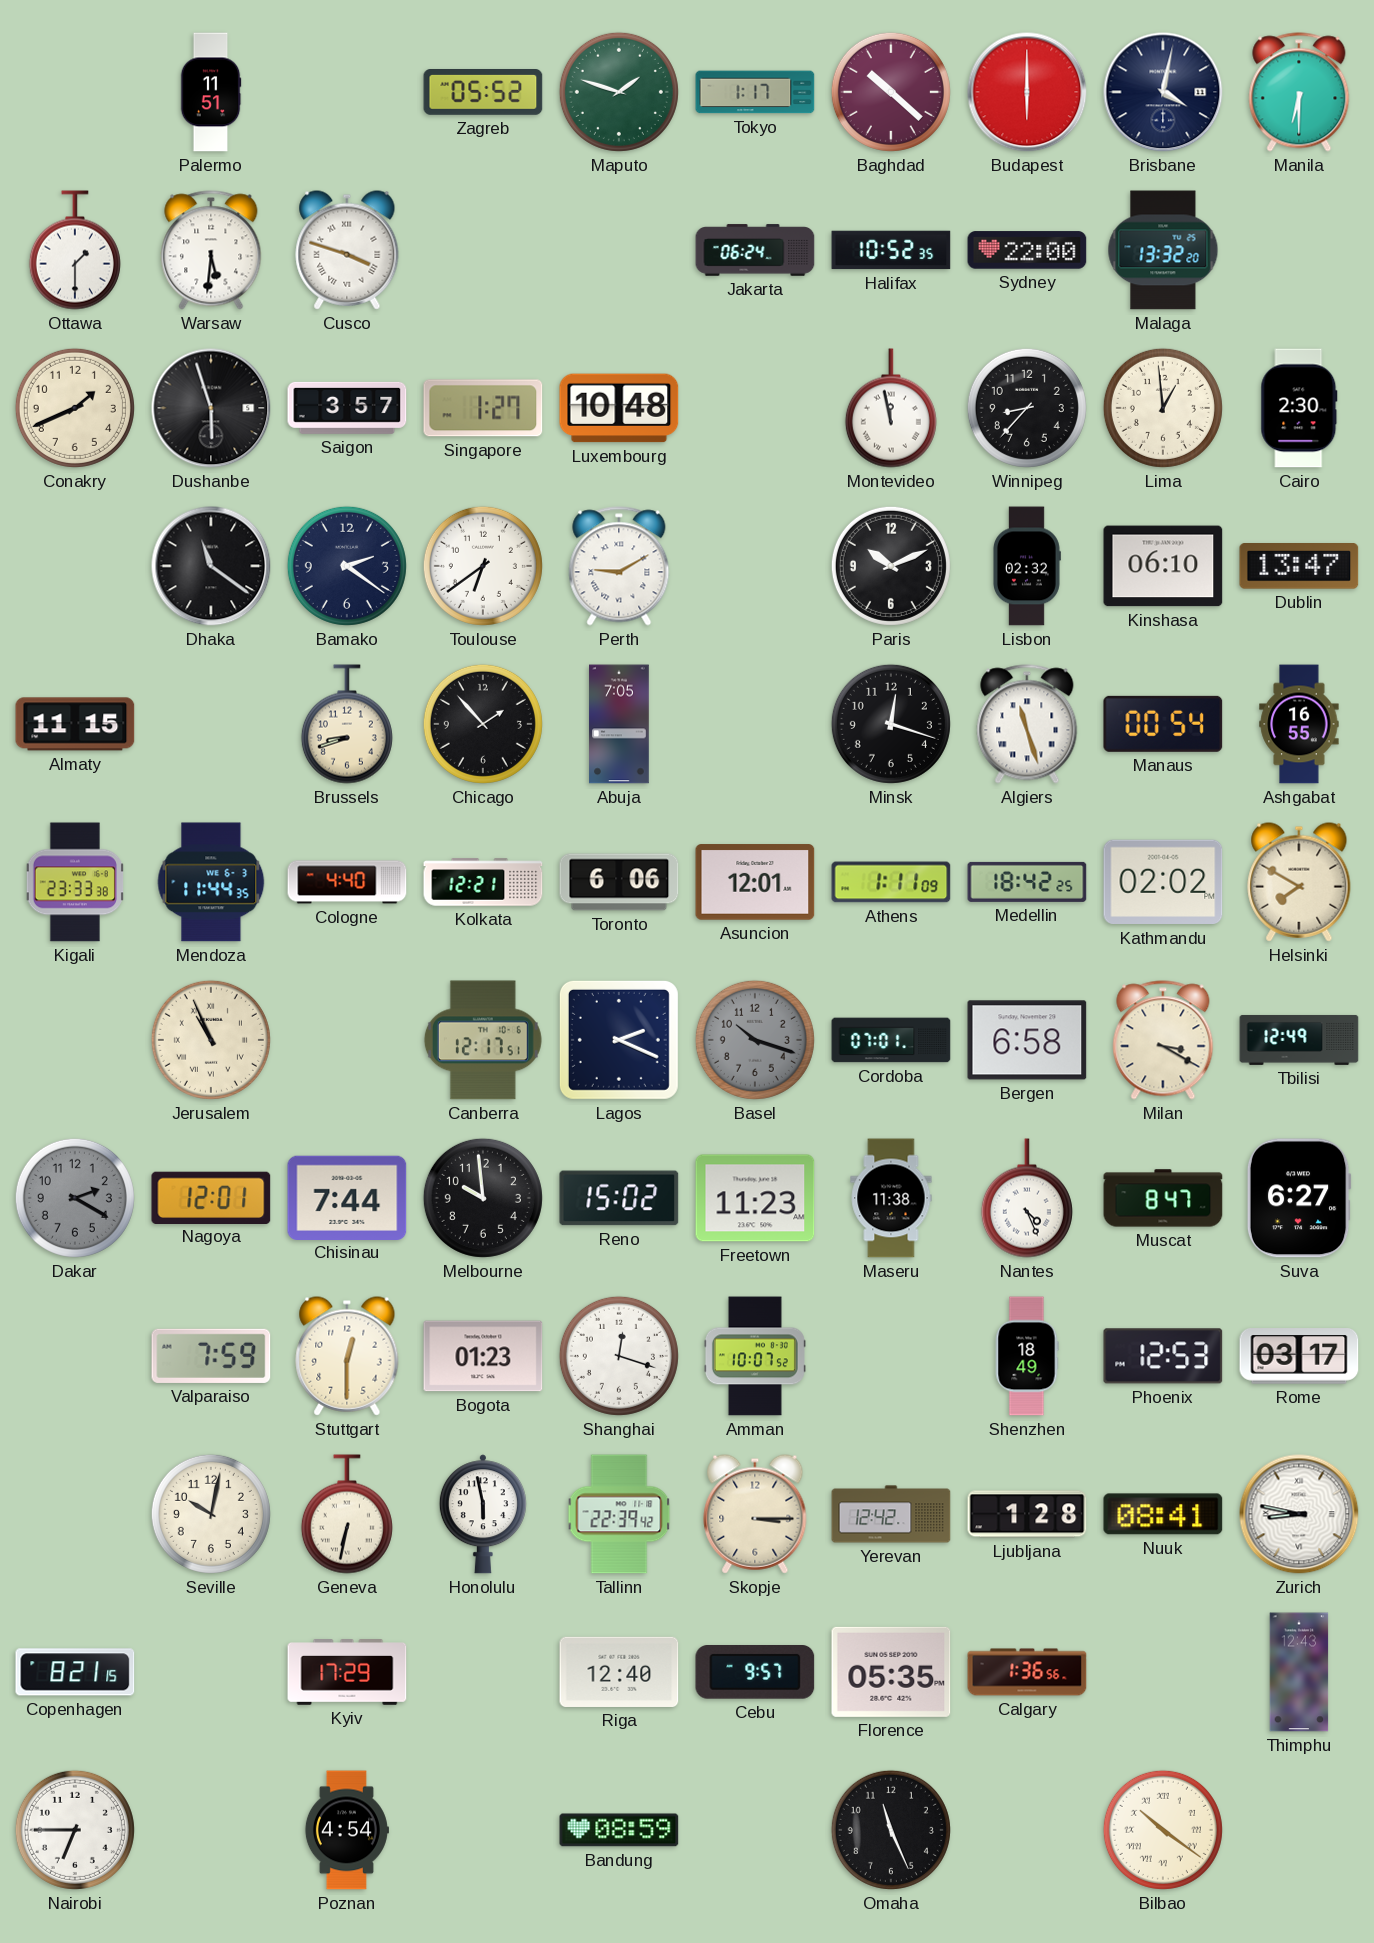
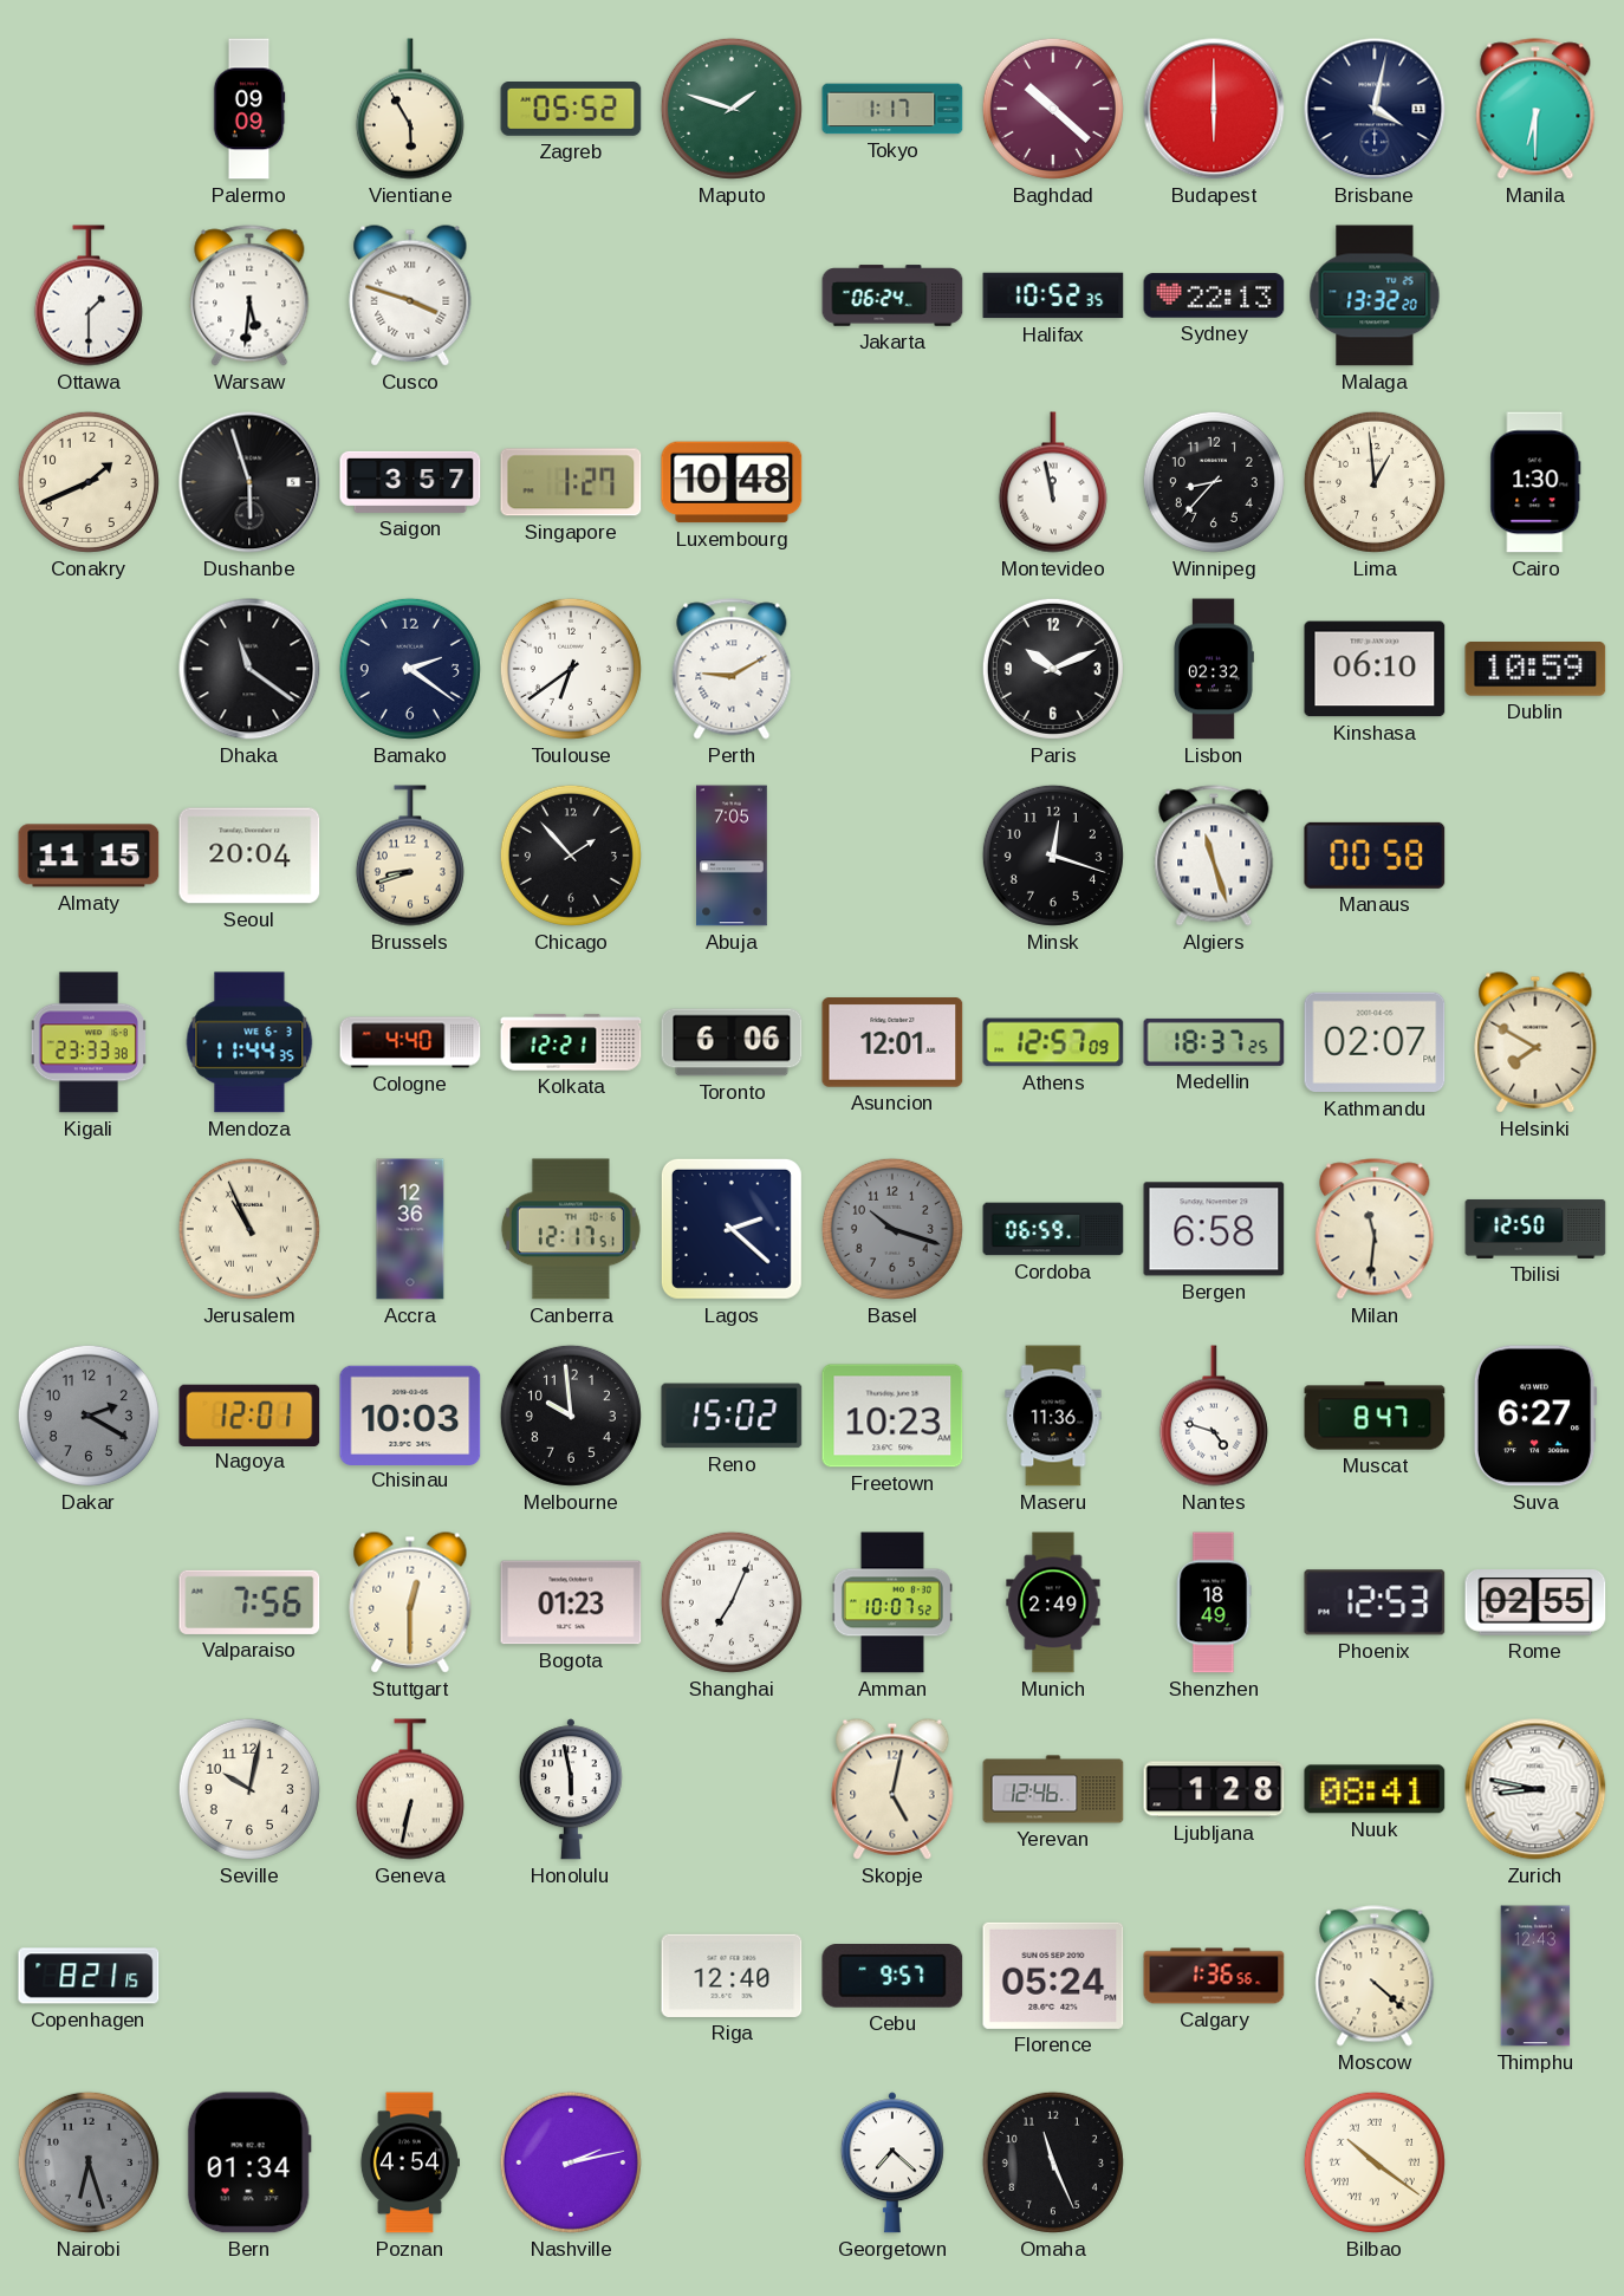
Palermo: 11:51 -> 09:09 (249, 109)
Vientiane: none -> 5:55 (410, 109)
Sydney: 22:00 -> 22:13 (1214, 295)
Cairo: 2:30 -> 1:30 (1535, 482)
Dublin: 13:47 -> 10:59 (1535, 670)
Seoul: none -> 20:04 (249, 856)
Manaus: 00:54 -> 00:58 (1375, 856)
Ashgabat: 16:55 -> none (1299, 724)
Athens: 1:11 -> 12:57 (1053, 1042)
Medellin: 18:42 -> 18:37 (1214, 1042)
Kathmandu: 02:02 -> 02:07 (1375, 1042)
Accra: none -> 12:36 (410, 1229)
Lagos: 2:19 -> 2:22 (732, 1229)
Cordoba: 07:01 -> 06:59 (1053, 1229)
Milan: 3:20 -> 11:31 (1375, 1229)
Tbilisi: 12:49 -> 12:50 (1535, 1229)
Chisinau: 7:44 -> 10:03 (410, 1414)
Freetown: 11:23 -> 10:23 (892, 1416)
Maseru: 11:38 -> 11:36 (1053, 1416)
Nantes: 4:26 -> 4:48 (1214, 1416)
Valparaiso: 7:59 -> 7:56 (249, 1602)
Shanghai: 12:18 -> 7:04 (732, 1602)
Munich: none -> 2:49 (1053, 1602)
Rome: 03:17 -> 02:55 (1535, 1602)
Tallinn: 22:39 -> none (619, 1514)
Skopje: 3:15 -> 5:02 (892, 1789)
Yerevan: 12:42 -> 12:46 (1053, 1789)
Kyiv: 17:29 -> none (347, 1672)
Florence: 05:35 -> 05:24 (1053, 1976)
Moscow: none -> 4:22 (1375, 1976)
Nairobi: 6:45 -> 6:27 (89, 2162)
Nairobi dial: white -> grey (89, 2162)
Bern: none -> 01:34 (249, 2162)
Nashville: none -> 2:13 (571, 2162)
Bandung: 08:59 -> none (619, 1830)
Georgetown: none -> 7:22 (892, 2162)
